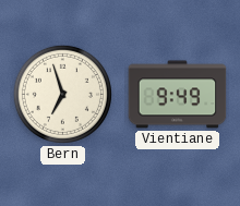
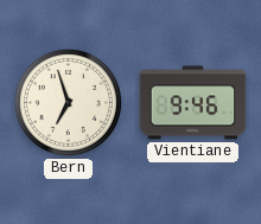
Vientiane: 9:49 -> 9:46 (193, 103)
